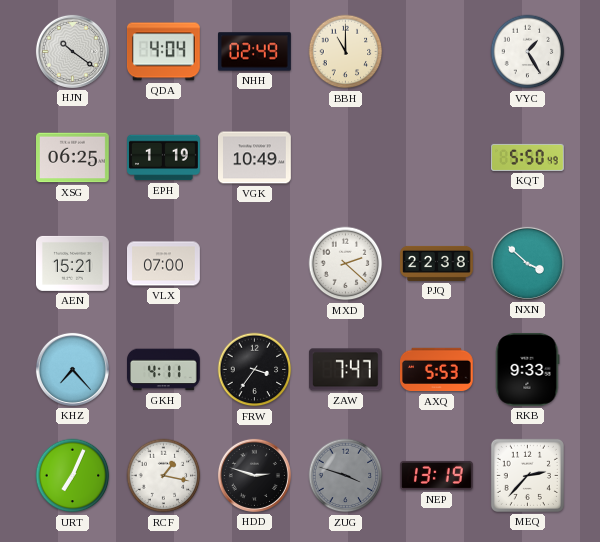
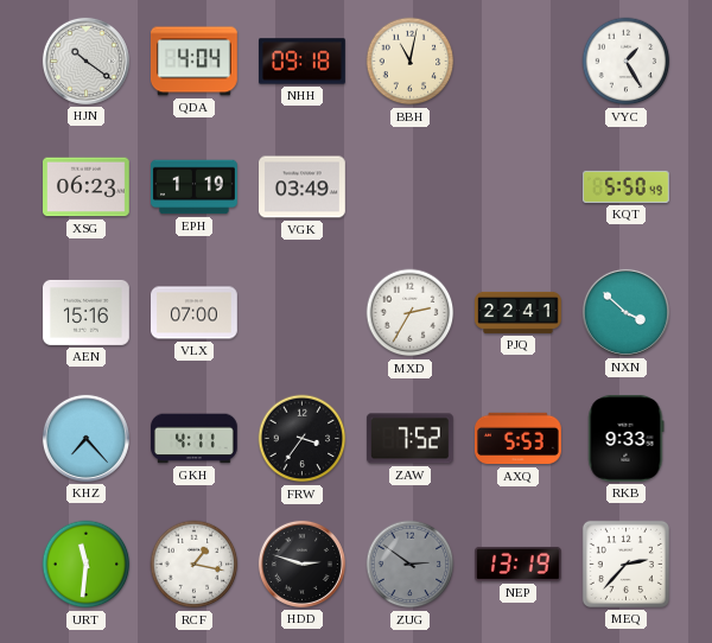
NHH: 02:49 -> 09:18 (303, 62)
BBH: 11:00 -> 11:02 (411, 62)
XSG: 06:25 -> 06:23 (87, 187)
VGK: 10:49 -> 03:49 (303, 187)
AEN: 15:21 -> 15:16 (87, 312)
MXD: 2:22 -> 2:35 (411, 313)
PJQ: 22:38 -> 22:41 (519, 312)
ZAW: 7:47 -> 7:52 (409, 439)
URT: 7:04 -> 11:31 (87, 565)
ZUG: 3:48 -> 2:51 (411, 565)
